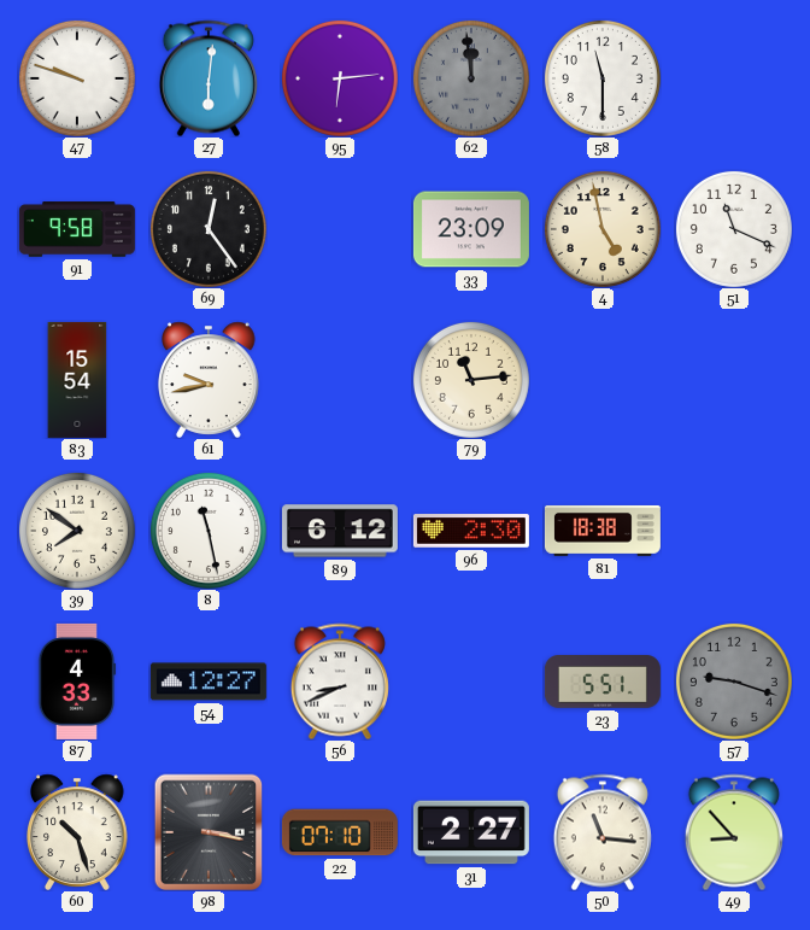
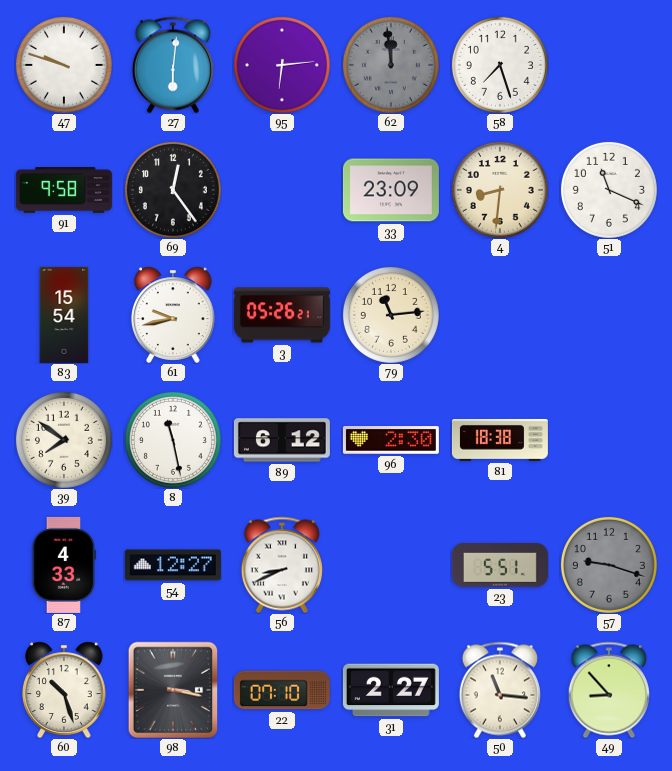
58: 11:30 -> 7:27 (500, 65)
4: 4:58 -> 8:31 (500, 190)
3: none -> 05:26 (282, 315)
